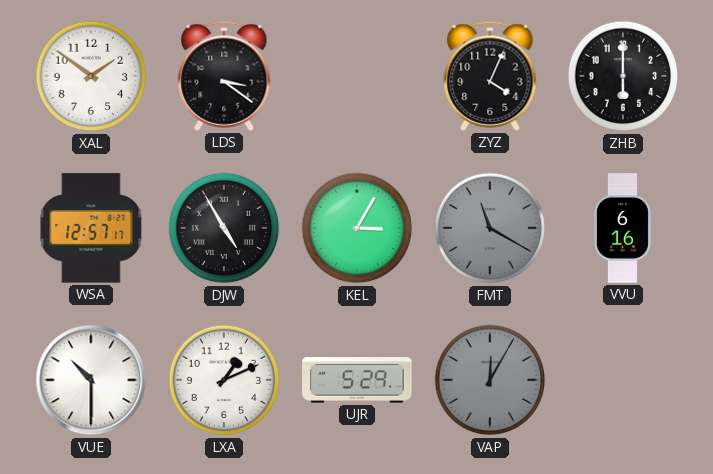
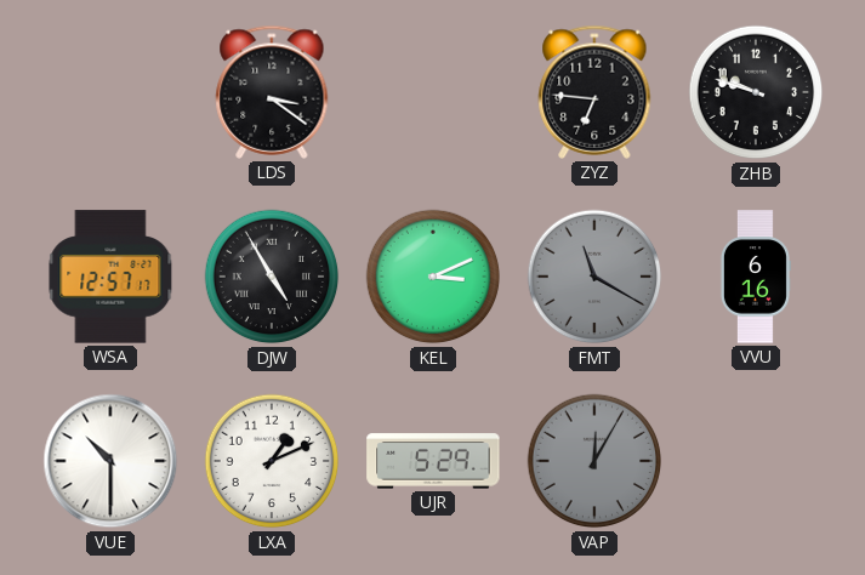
XAL: 1:51 -> none (91, 76)
ZYZ: 4:04 -> 6:46 (594, 92)
ZHB: 6:00 -> 9:48 (756, 92)
KEL: 3:05 -> 3:11 (433, 277)
